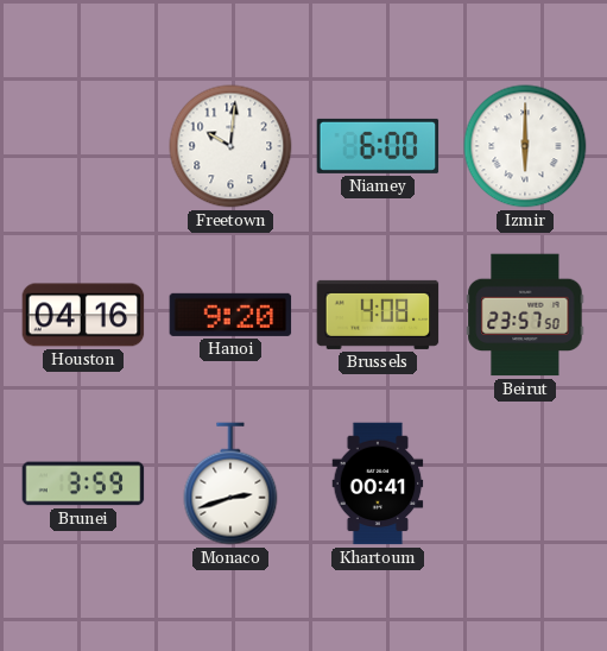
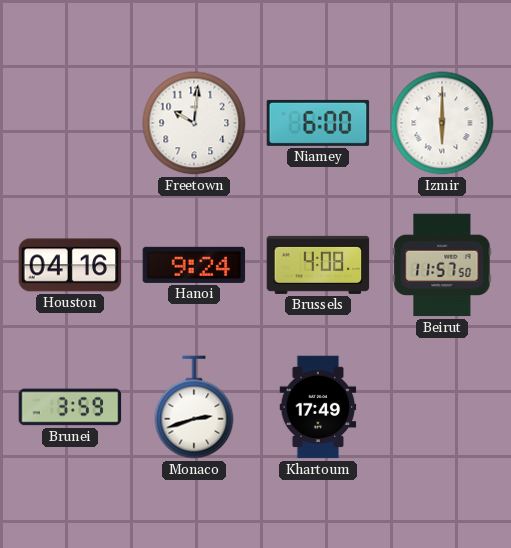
Hanoi: 9:20 -> 9:24 (194, 265)
Beirut: 23:57 -> 11:57 (442, 265)
Khartoum: 00:41 -> 17:49 (318, 407)
